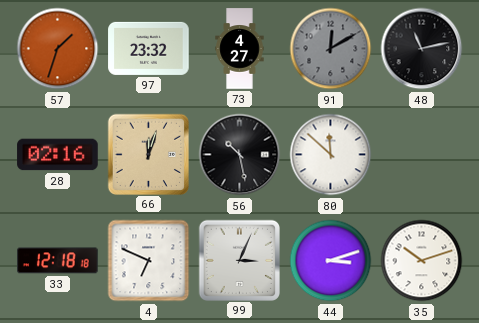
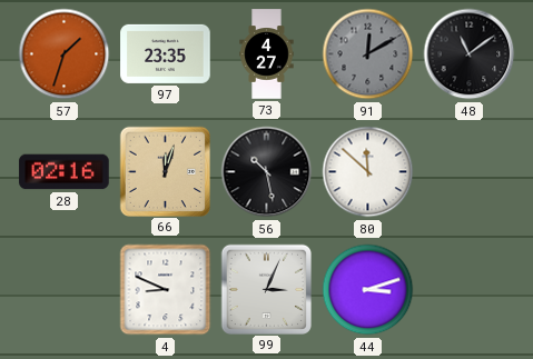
97: 23:32 -> 23:35 (166, 53)
48: 11:13 -> 11:09 (470, 54)
33: 12:18 -> none (58, 261)
4: 6:49 -> 8:49 (166, 290)
35: 10:12 -> none (422, 261)
